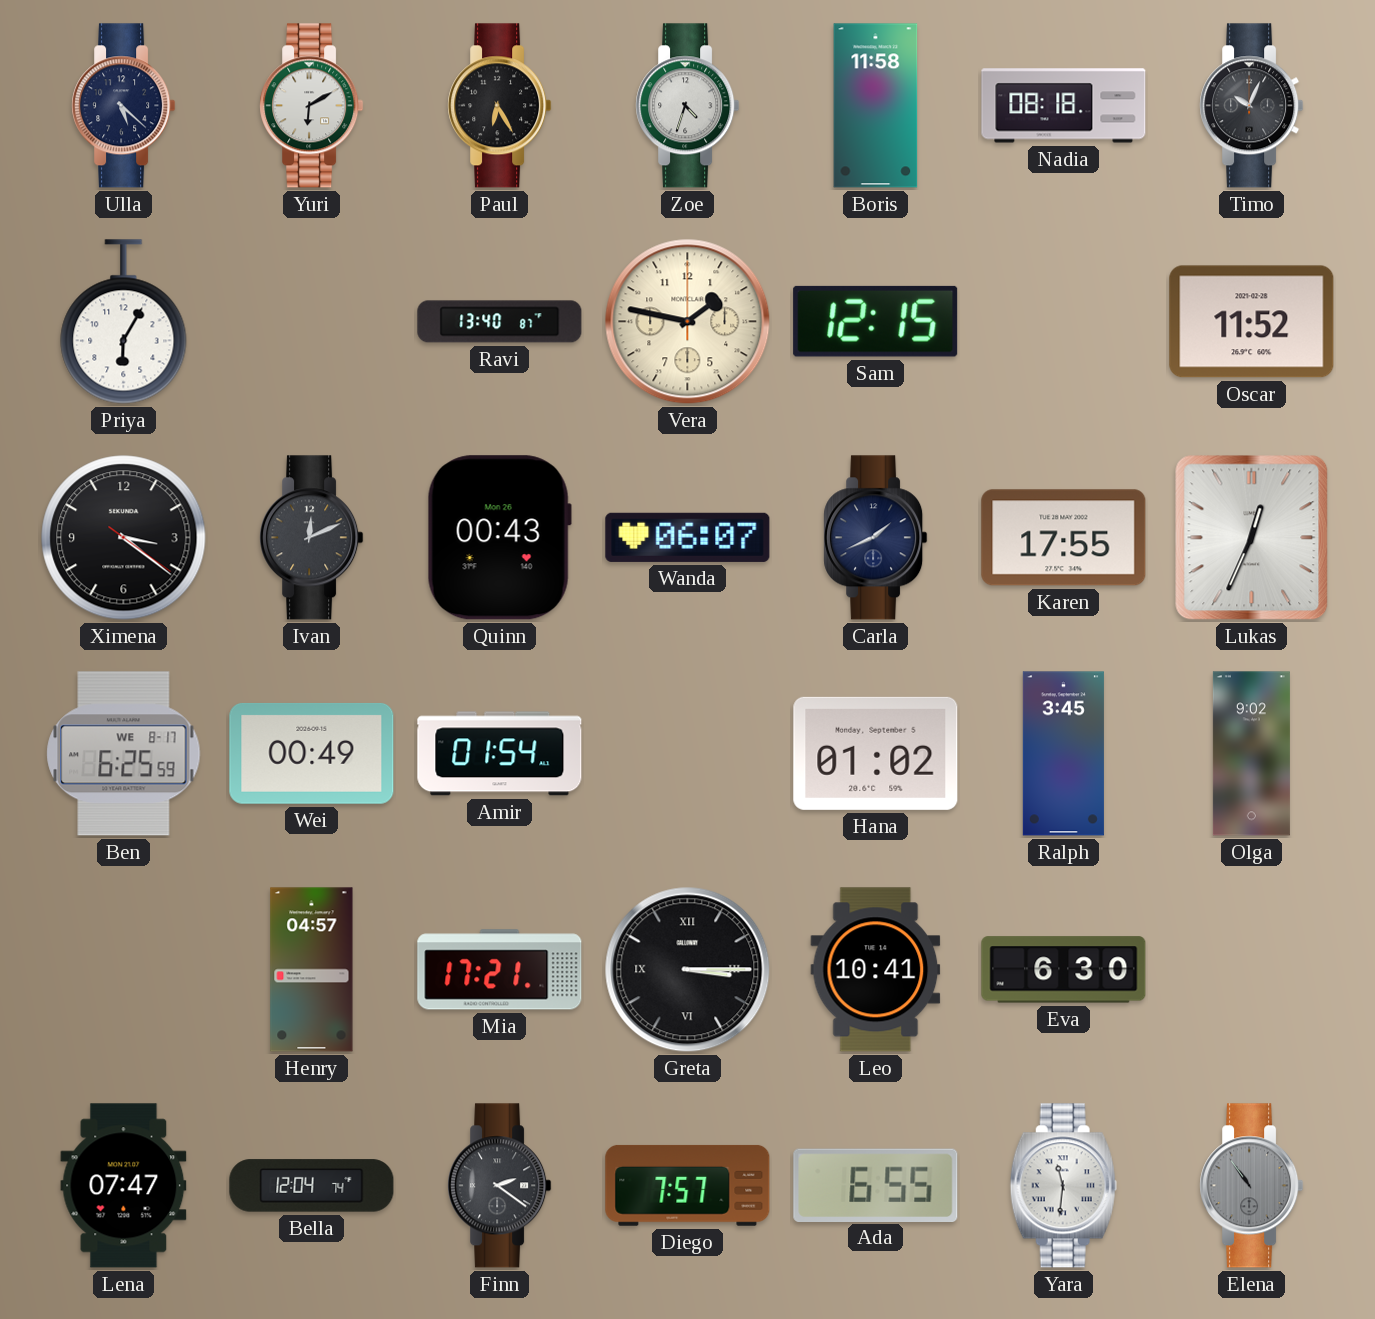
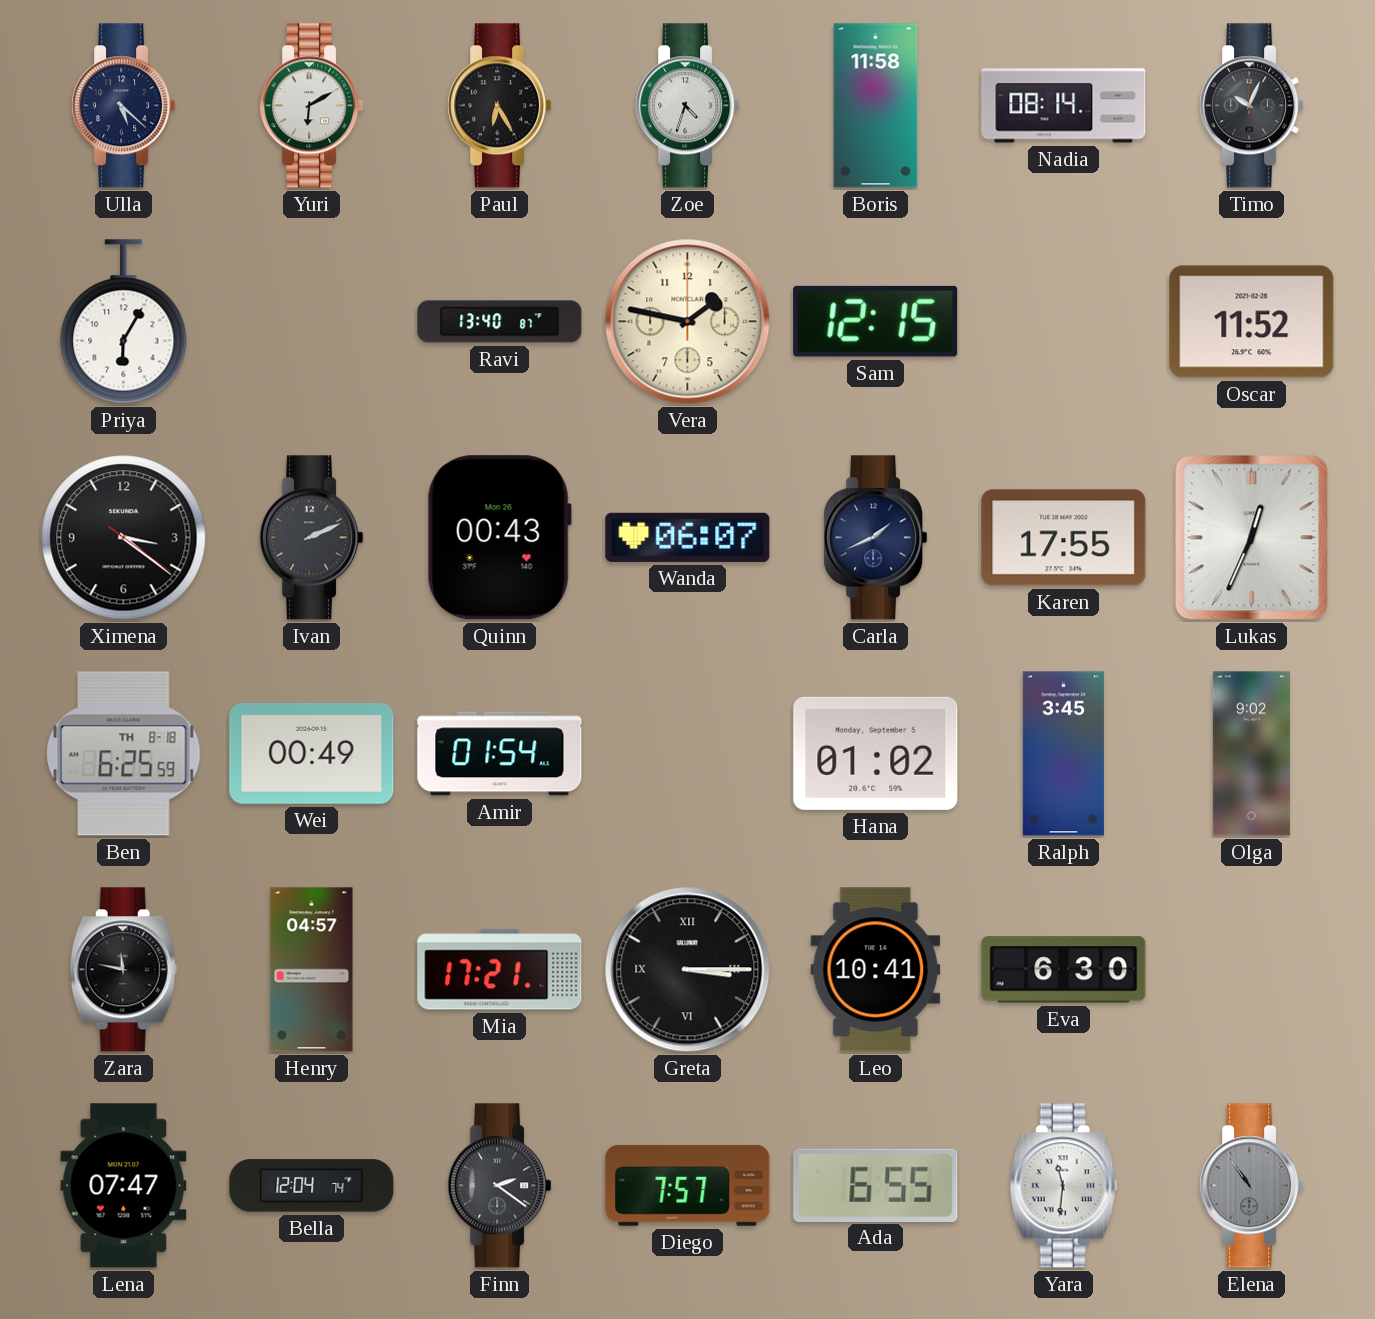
Nadia: 08:18 -> 08:14 (1064, 106)
Ivan: 12:11 -> 2:11 (312, 538)
Ben date: WE 8-17 -> TH 8-18 (124, 754)
Zara: none -> 11:47 (123, 970)
